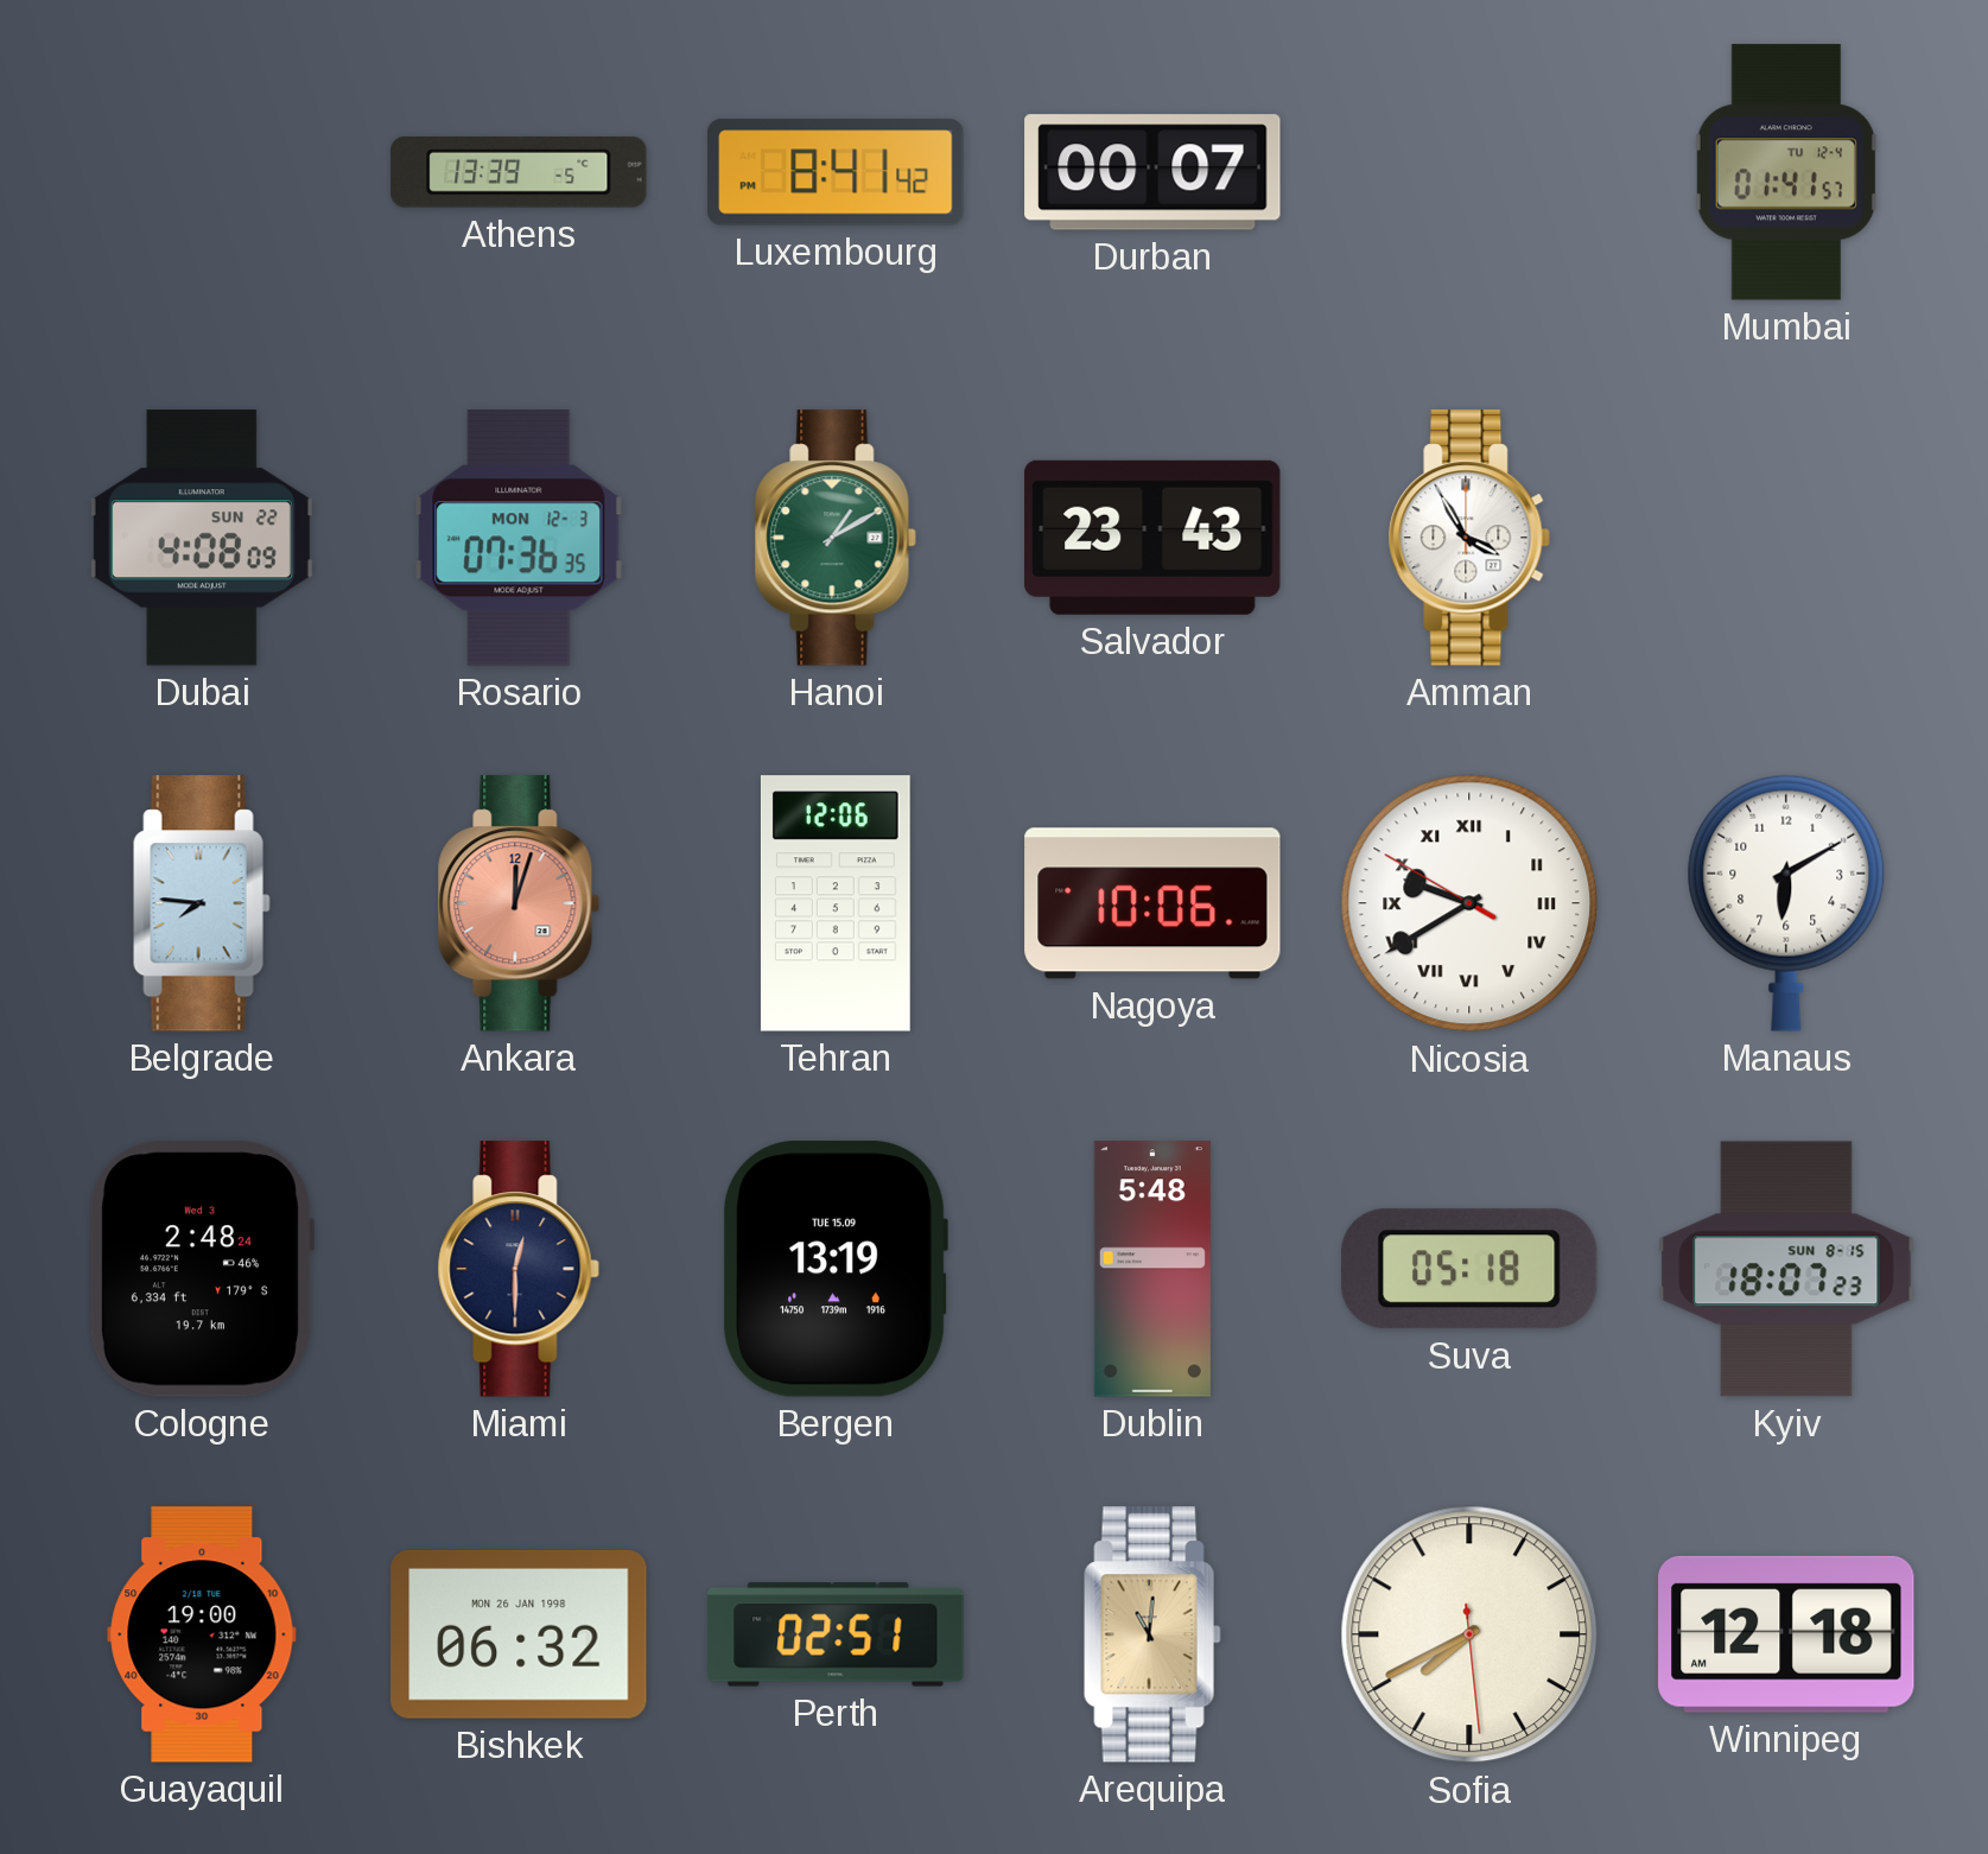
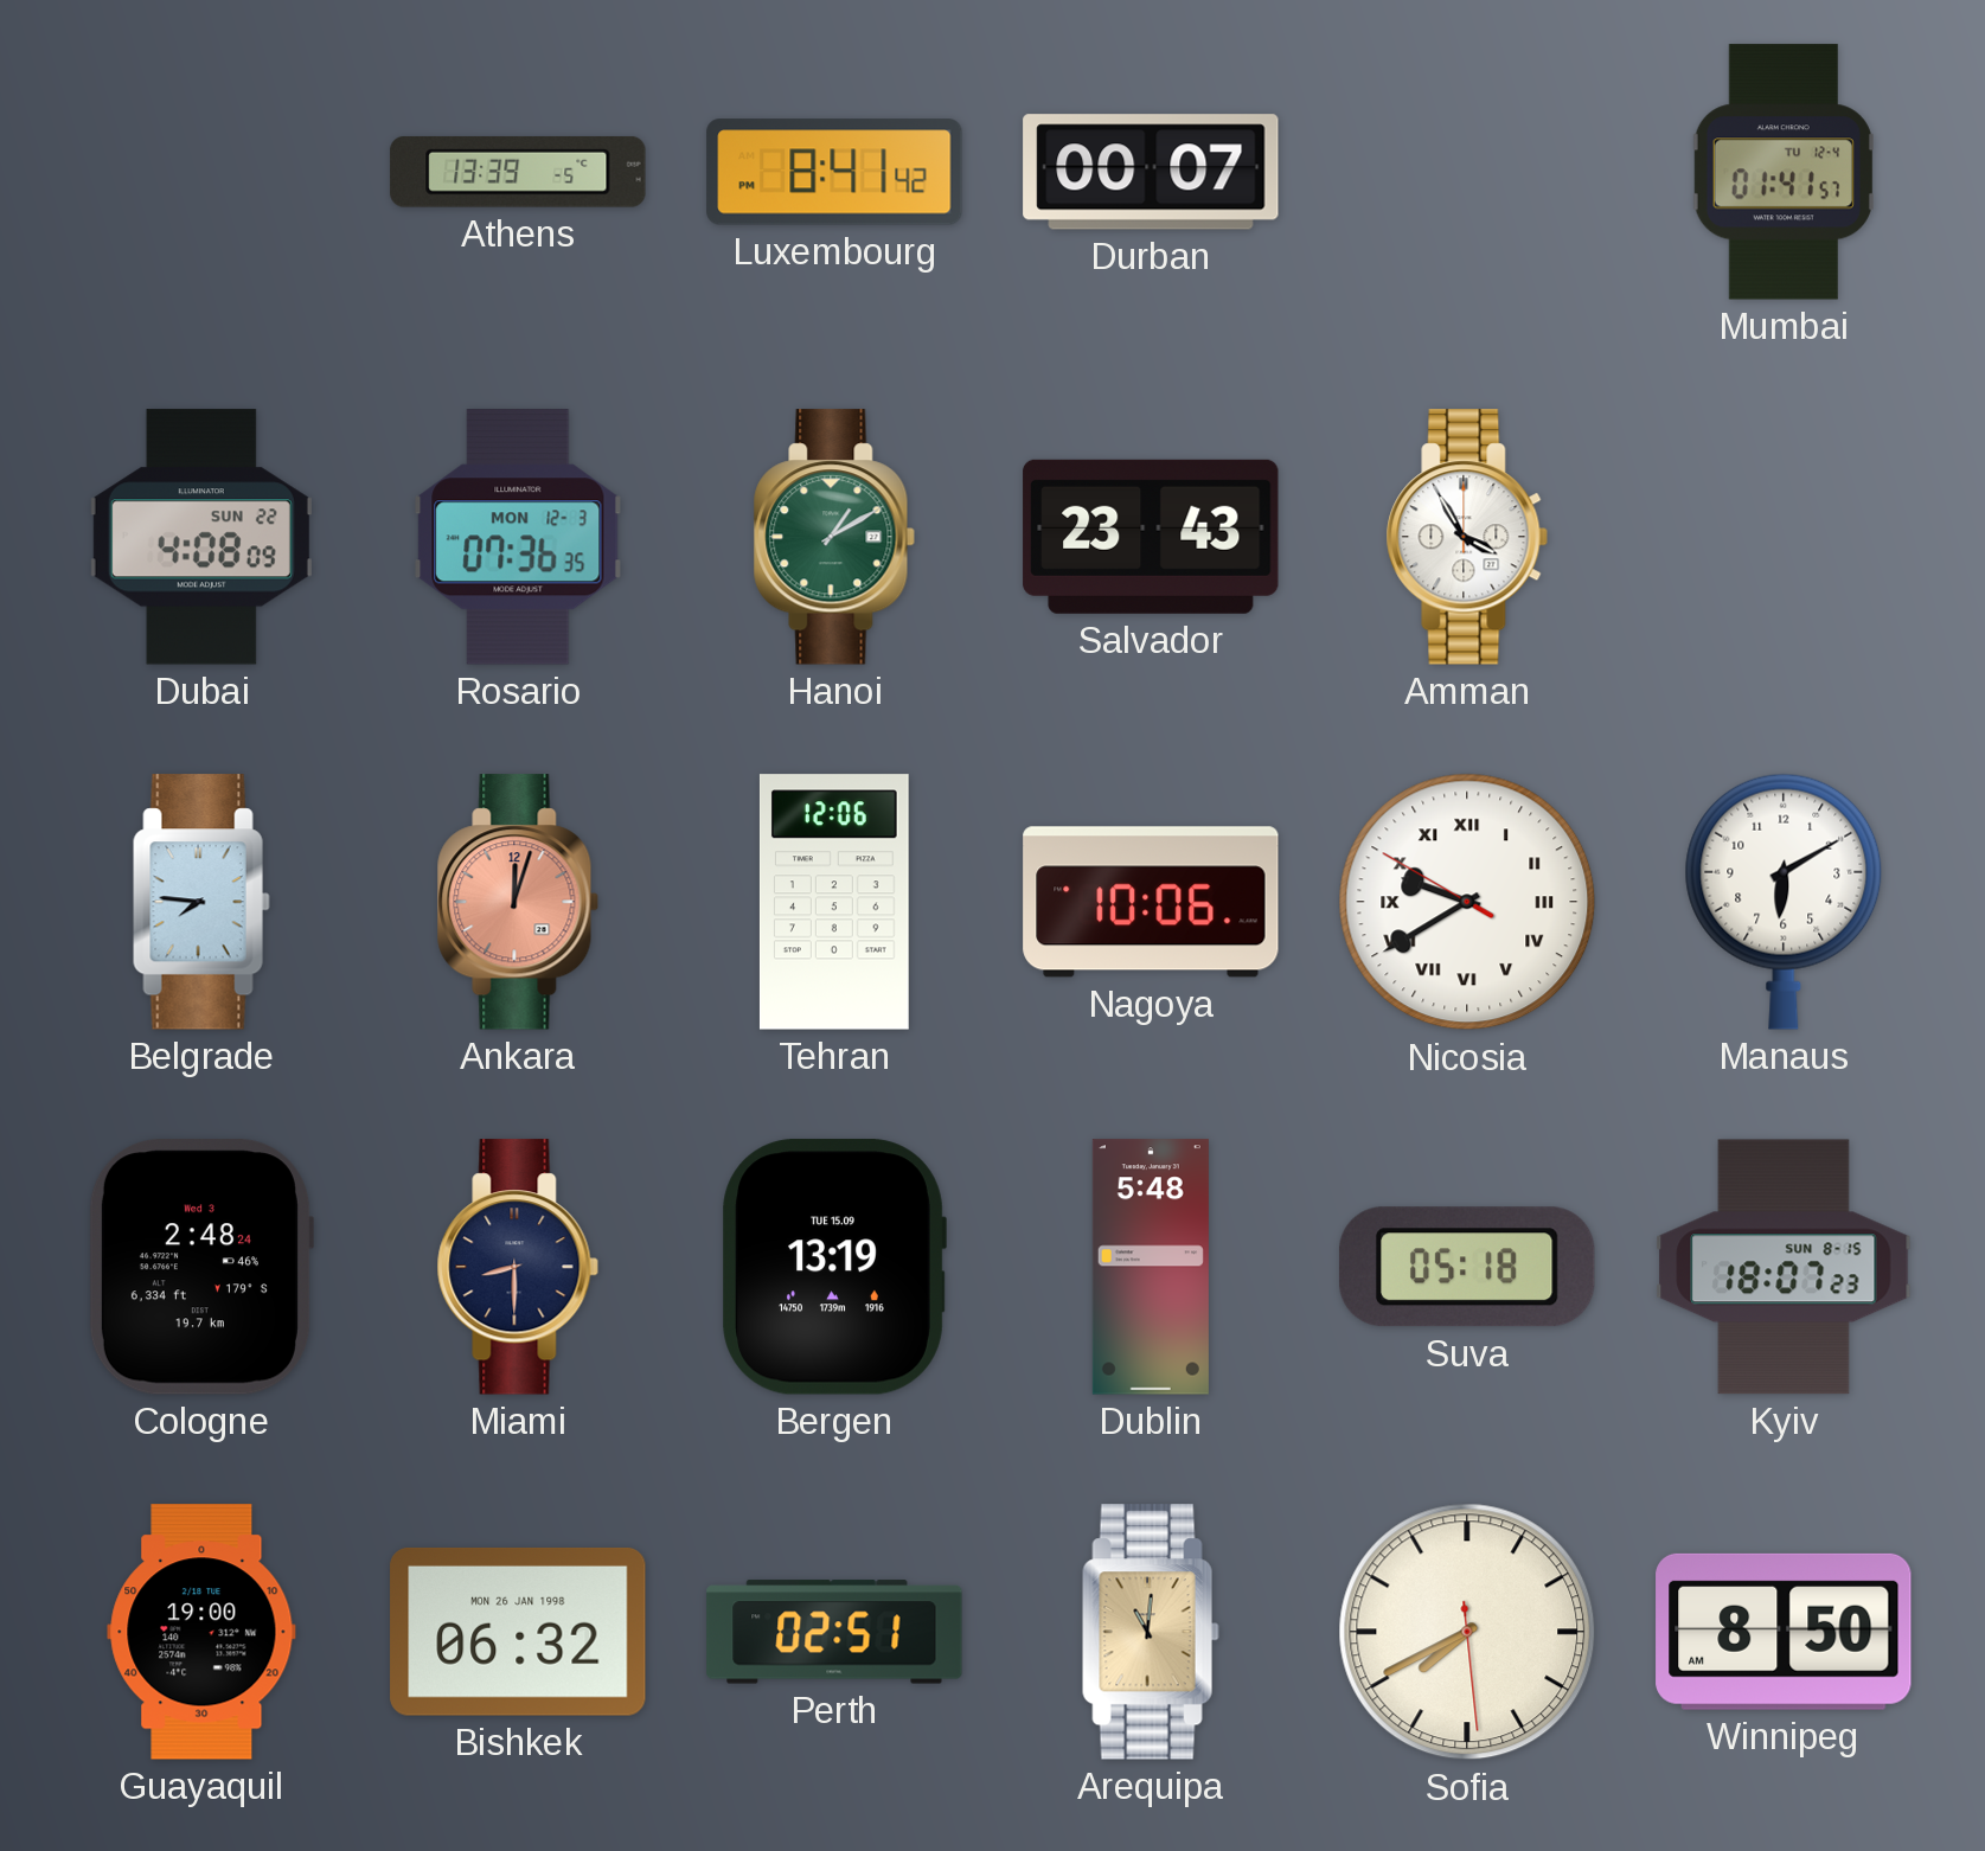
Miami: 12:30 -> 8:30 (518, 1267)
Winnipeg: 12:18 -> 8:50 (1784, 1632)
